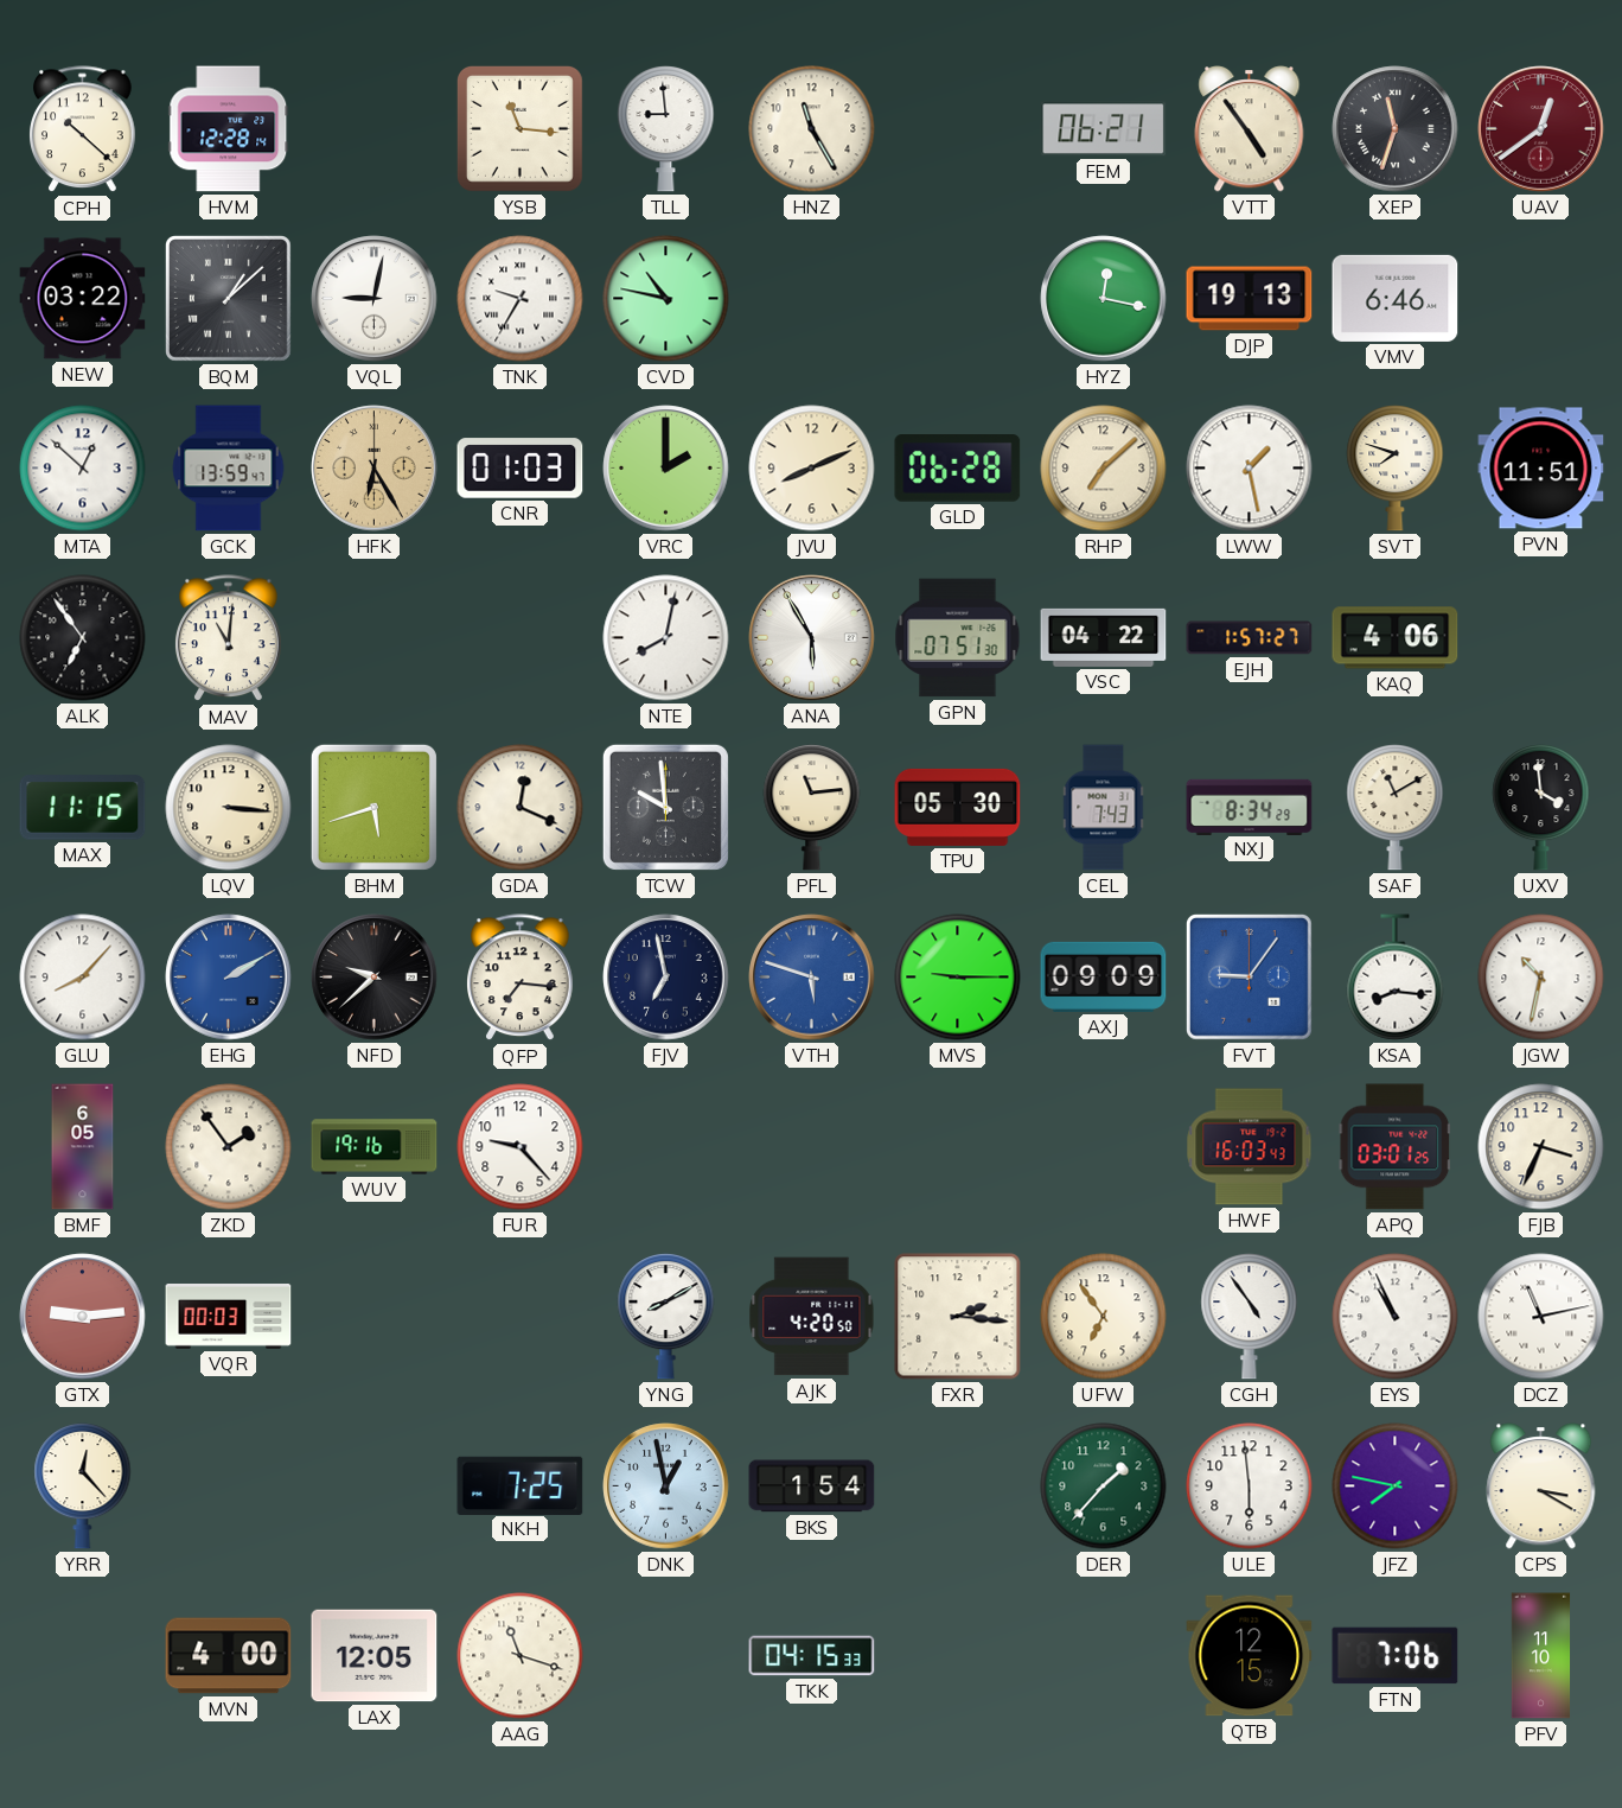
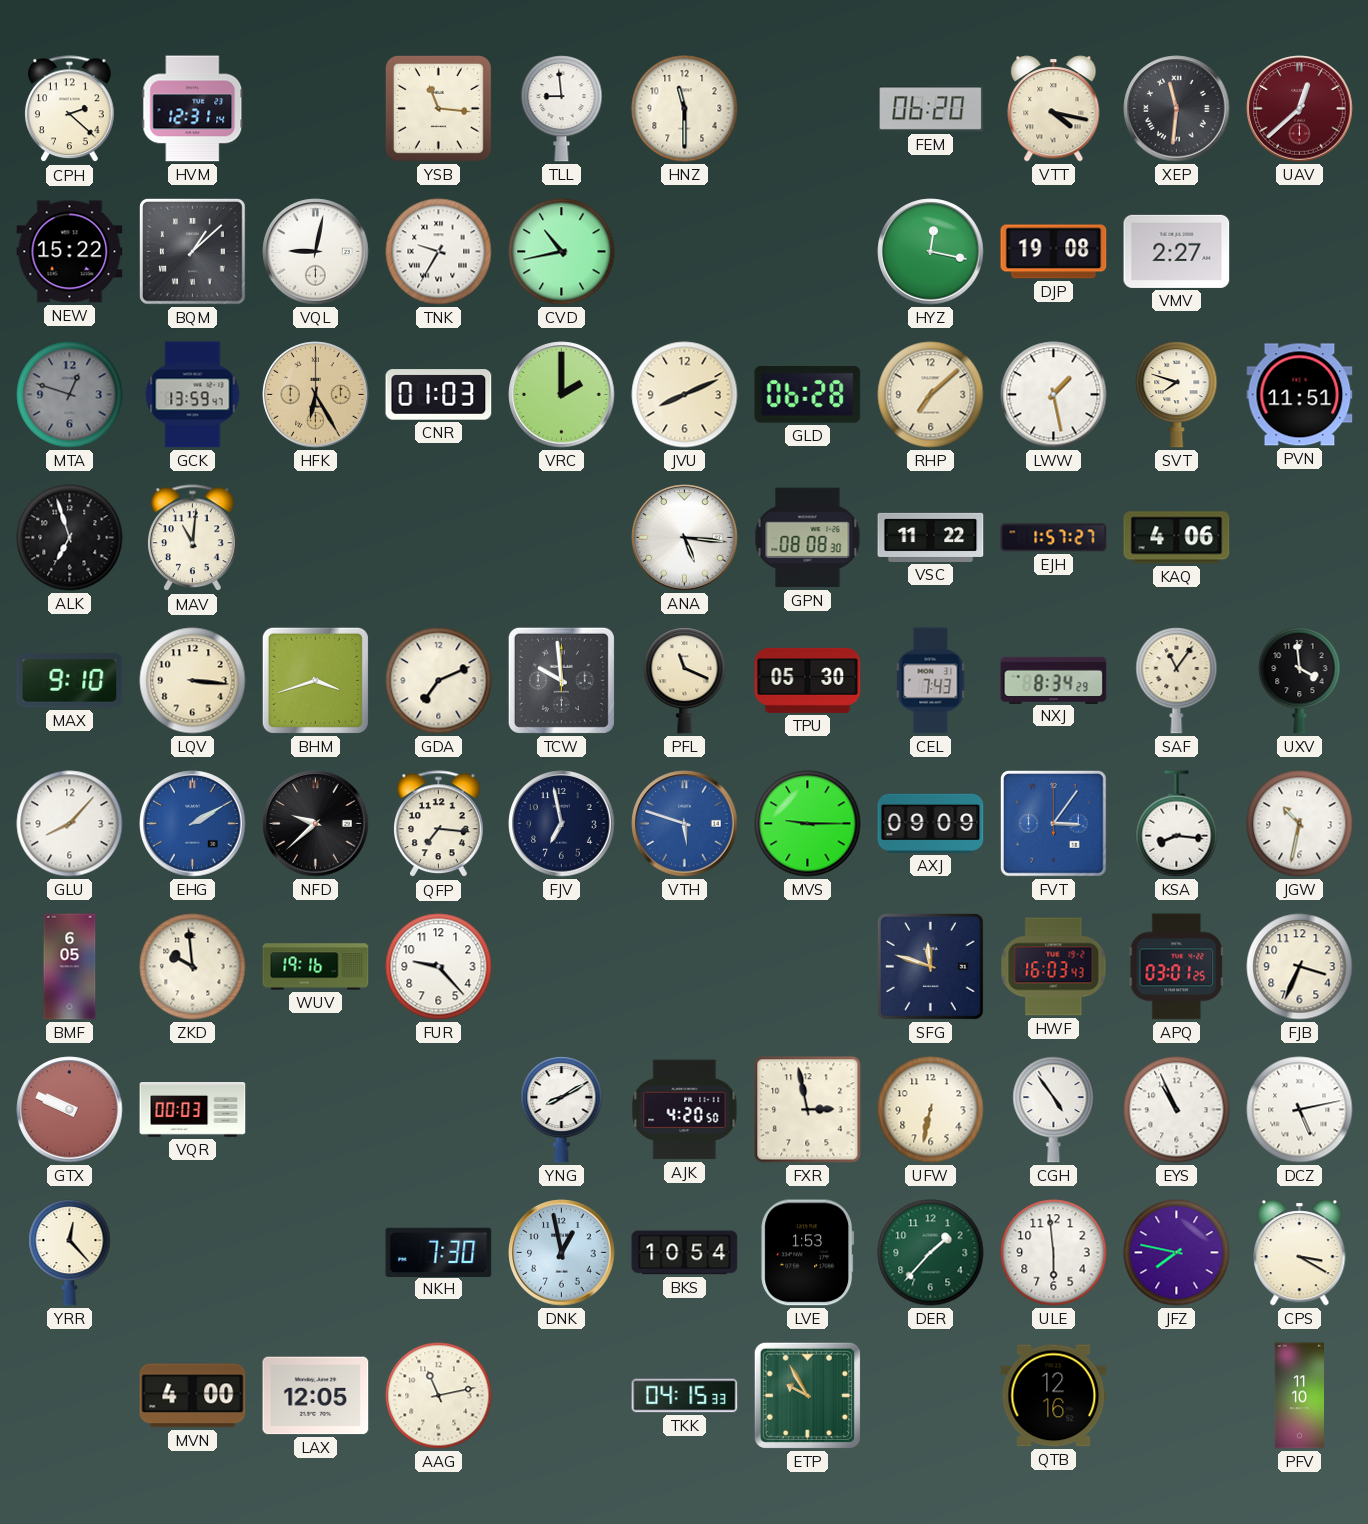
CPH: 10:22 -> 2:22 (70, 109)
HVM: 12:28 -> 12:31 (193, 109)
HNZ: 11:25 -> 11:30 (685, 109)
FEM: 06:21 -> 06:20 (931, 109)
VTT: 4:54 -> 4:17 (1054, 109)
XEP: 11:33 -> 11:31 (1177, 109)
UAV: 12:39 -> 12:38 (1300, 109)
NEW: 03:22 -> 15:22 (70, 252)
CVD: 10:47 -> 10:43 (562, 252)
DJP: 19:13 -> 19:08 (1054, 252)
VMV: 6:46 -> 2:27 (1177, 251)
MTA: 12:52 -> 12:48 (70, 395)
MTA dial: white -> grey (70, 395)
ALK: 6:54 -> 6:57 (70, 538)
NTE: 8:02 -> none (666, 638)
ANA: 5:55 -> 5:16 (685, 538)
GPN: 07:51 -> 08:08 (808, 538)
VSC: 04:22 -> 11:22 (931, 537)
MAX: 11:15 -> 9:10 (70, 681)
BHM: 5:42 -> 3:42 (315, 680)
GDA: 12:19 -> 7:11 (439, 681)
PFL: 11:14 -> 11:19 (685, 681)
SAF: 11:10 -> 11:06 (1177, 681)
FVT: 9:06 -> 3:06 (1054, 824)
ZKD: 1:54 -> 9:59 (193, 967)
SFG: none -> 11:48 (931, 967)
GTX: 9:14 -> 9:49 (70, 1110)
FXR: 2:16 -> 2:58 (808, 1110)
UFW: 6:54 -> 6:32 (931, 1110)
DCZ: 11:13 -> 5:13 (1300, 1110)
NKH: 7:25 -> 7:30 (439, 1252)
BKS: 1:54 -> 10:54 (685, 1253)
LVE: none -> 1:53 (808, 1253)
AAG: 11:18 -> 11:13 (439, 1396)
ETP: none -> 9:55 (807, 1395)
QTB: 12:15 -> 12:16 (1054, 1396)
FTN: 7:06 -> none (1396, 1656)
